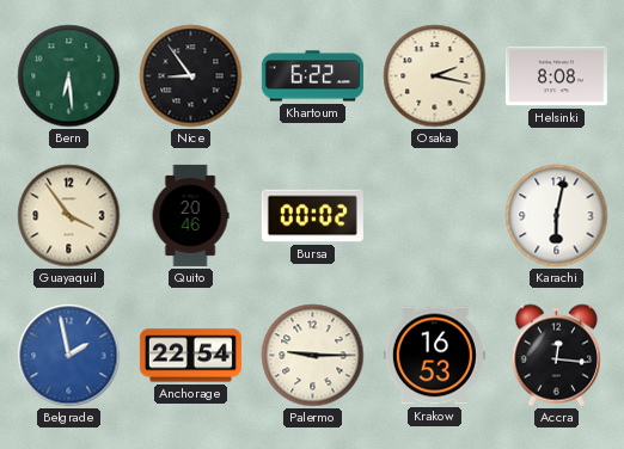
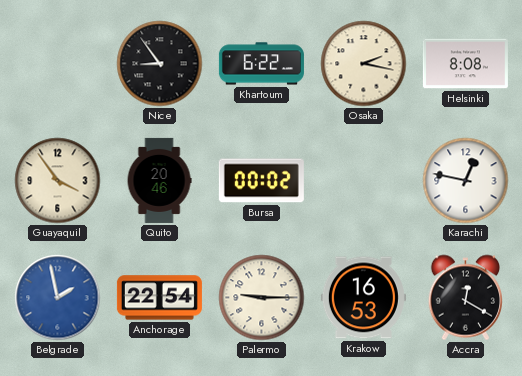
Bern: 6:29 -> none (69, 76)
Karachi: 6:02 -> 12:47 (466, 181)
Accra: 12:16 -> 12:20 (465, 298)
